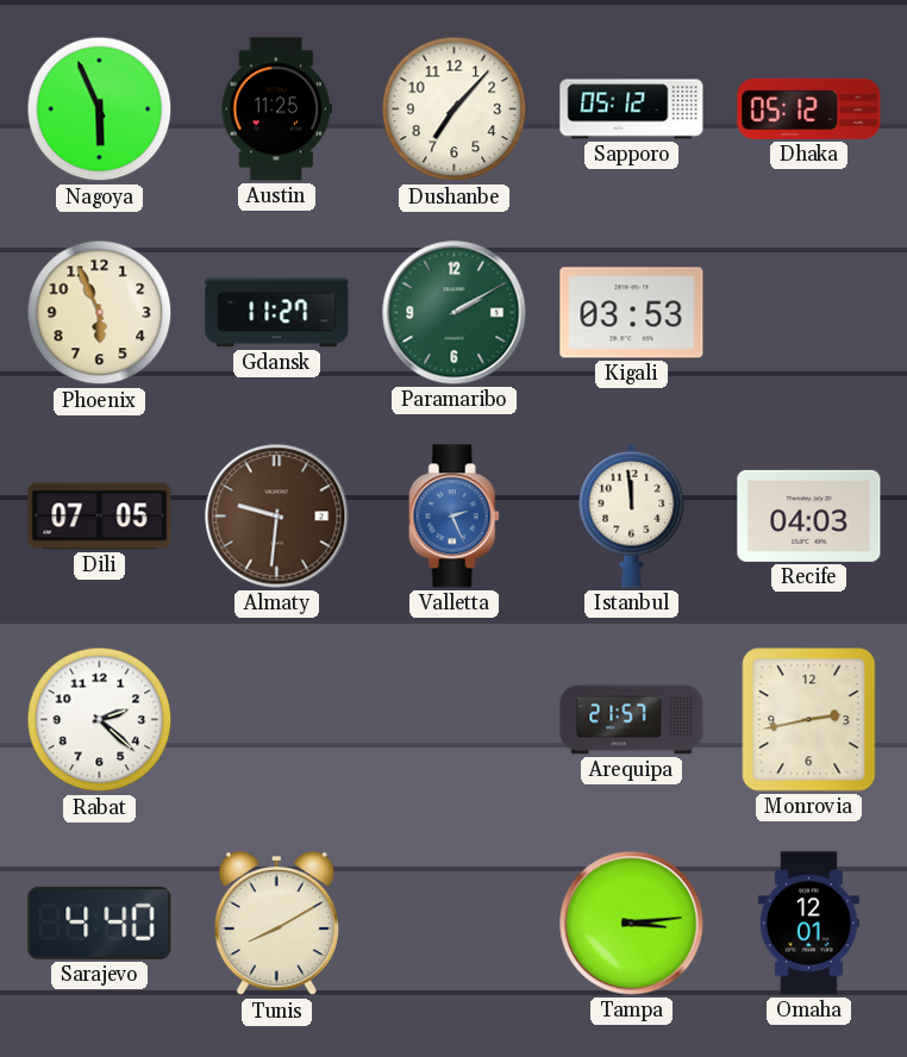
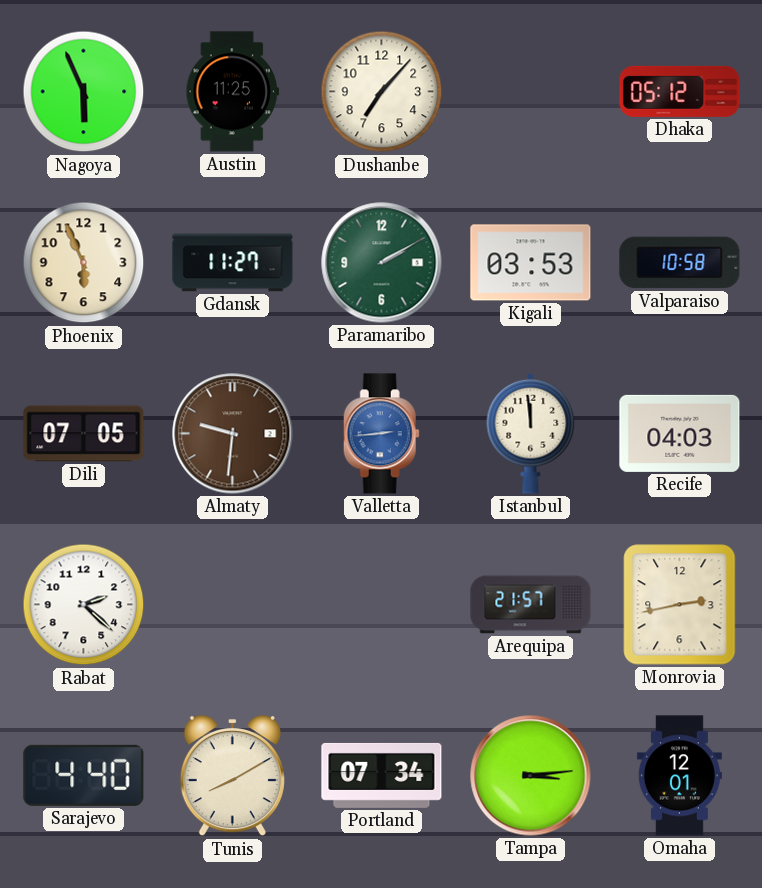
Sapporo: 05:12 -> none (632, 110)
Valparaiso: none -> 10:58 (680, 263)
Valletta: 2:26 -> 2:44 (381, 434)
Portland: none -> 07:34 (382, 775)
